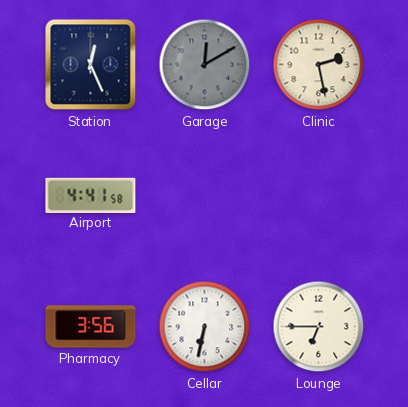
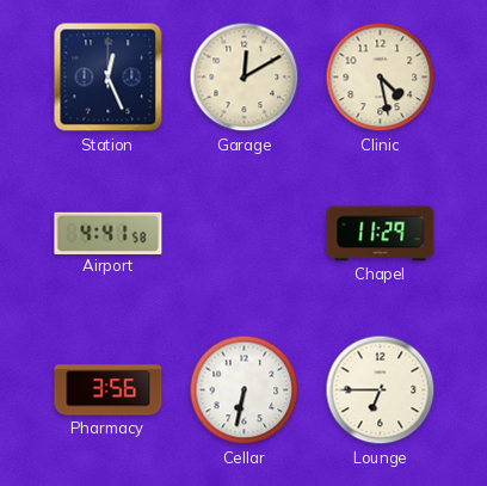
Garage dial: grey -> cream (245, 78)
Clinic: 2:28 -> 4:28 (381, 78)
Chapel: none -> 11:29 (381, 234)
